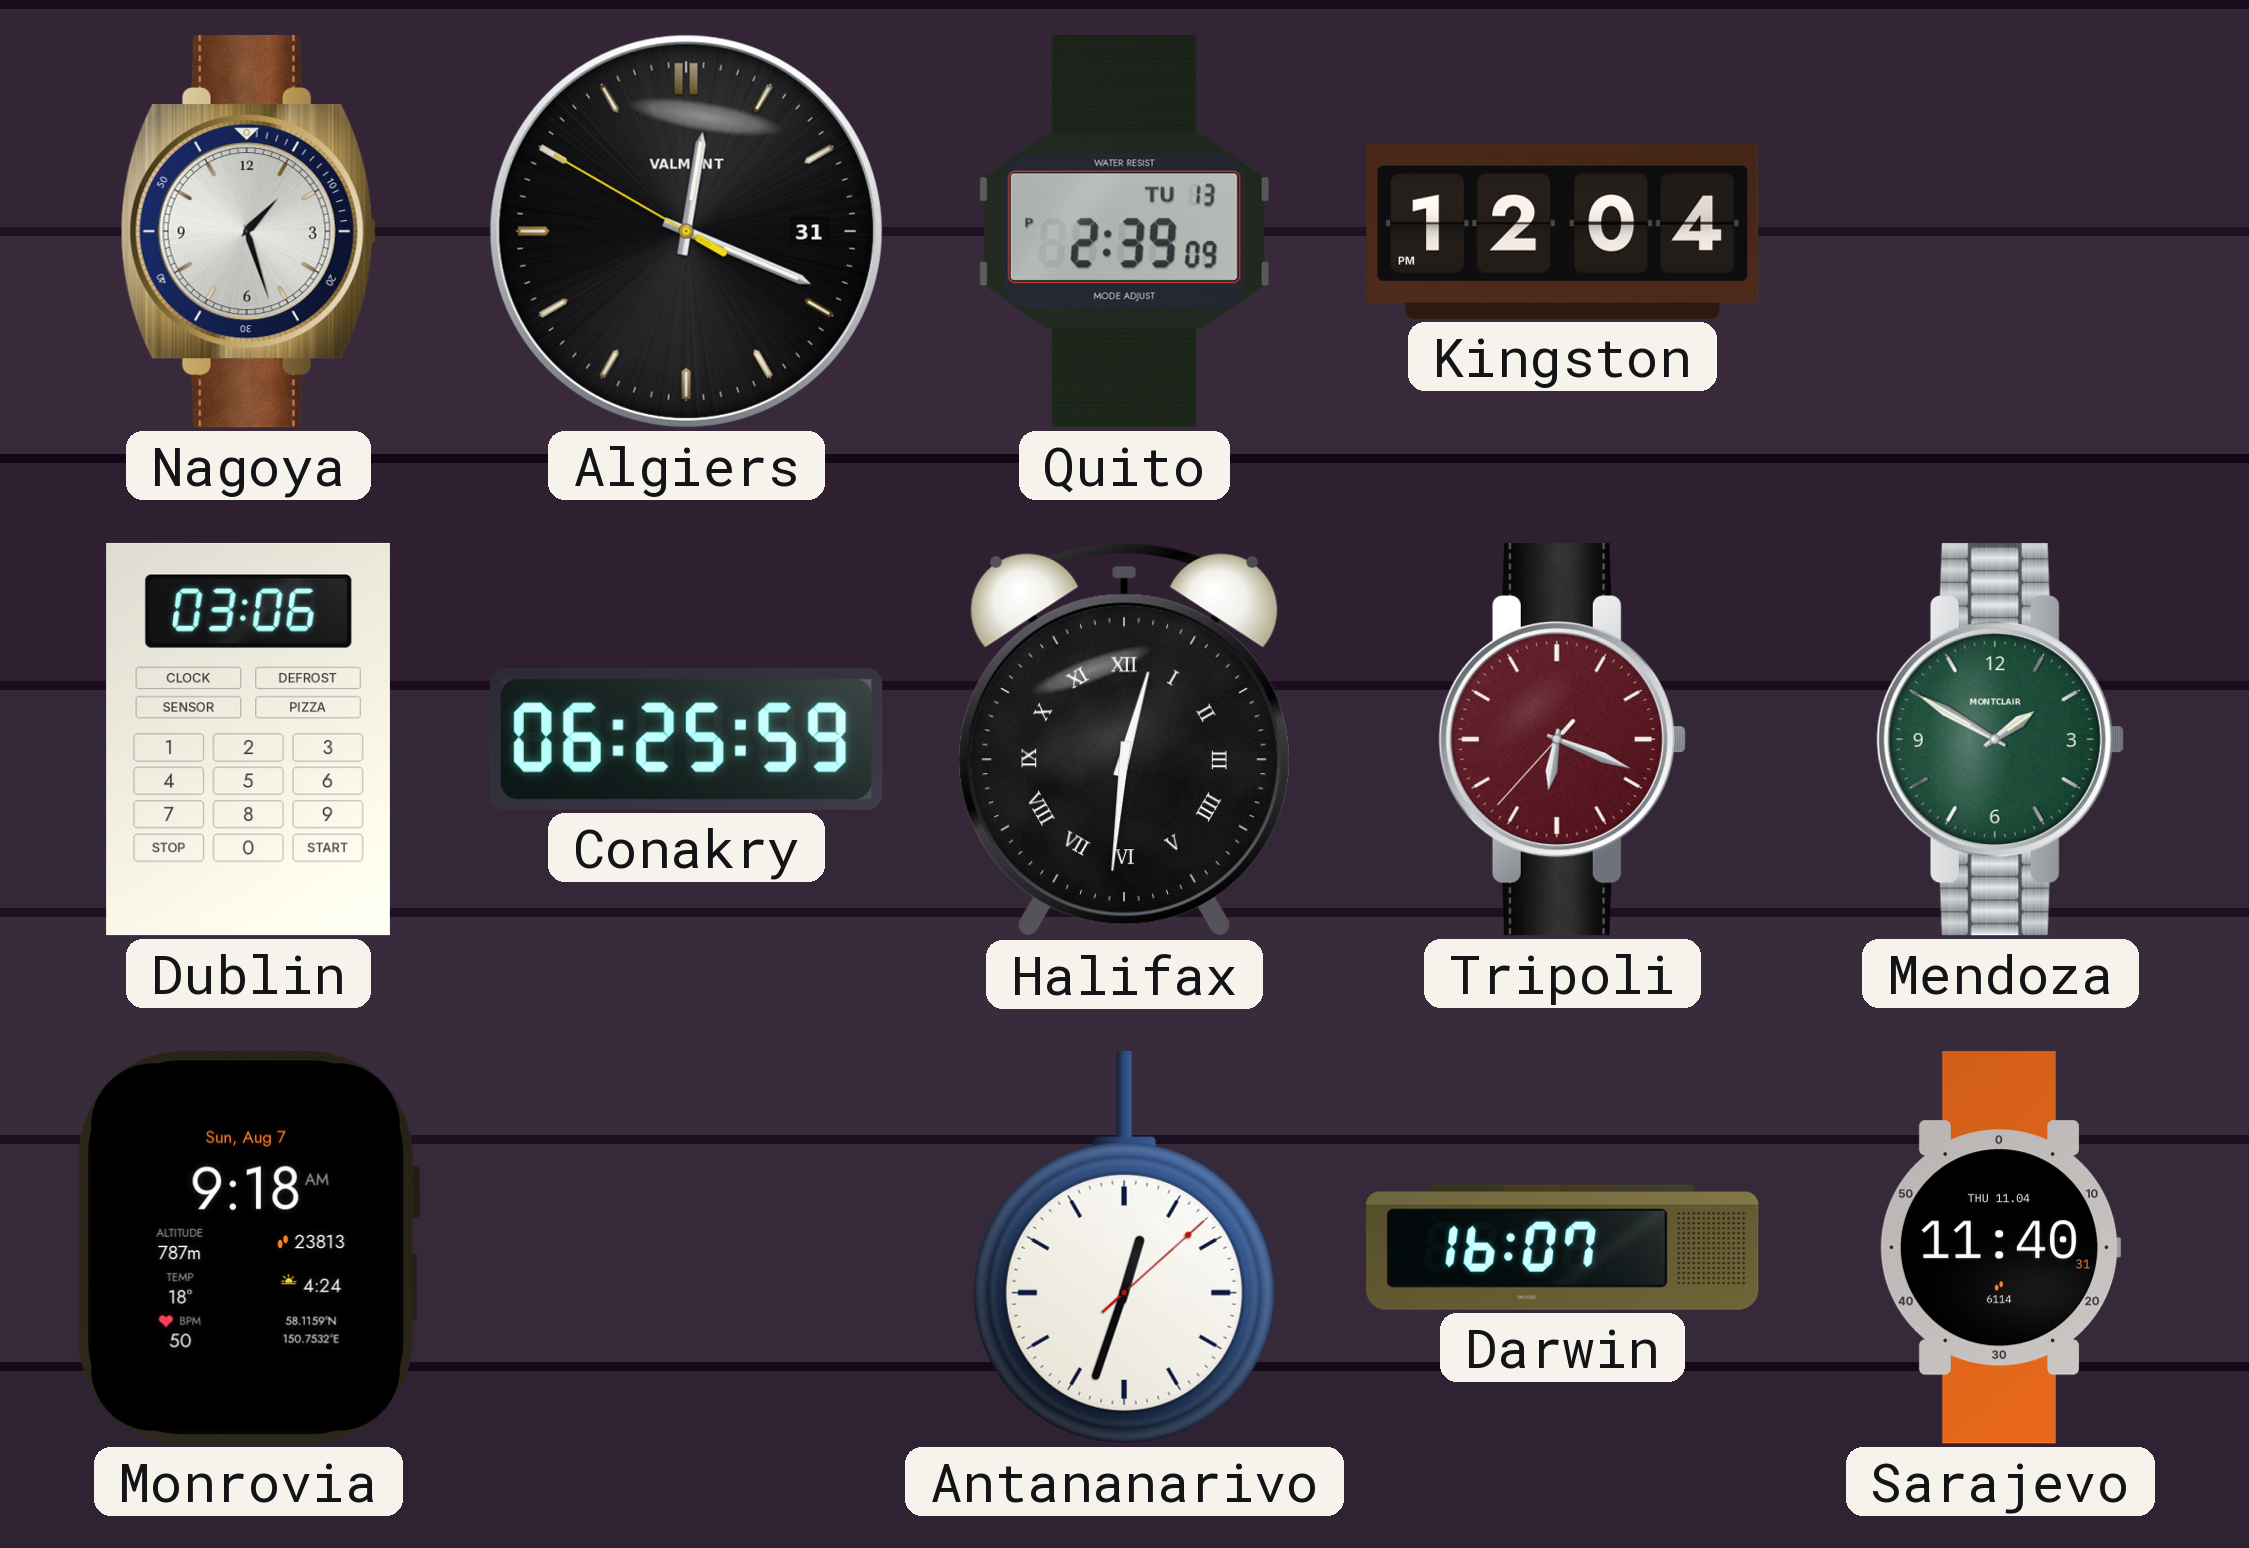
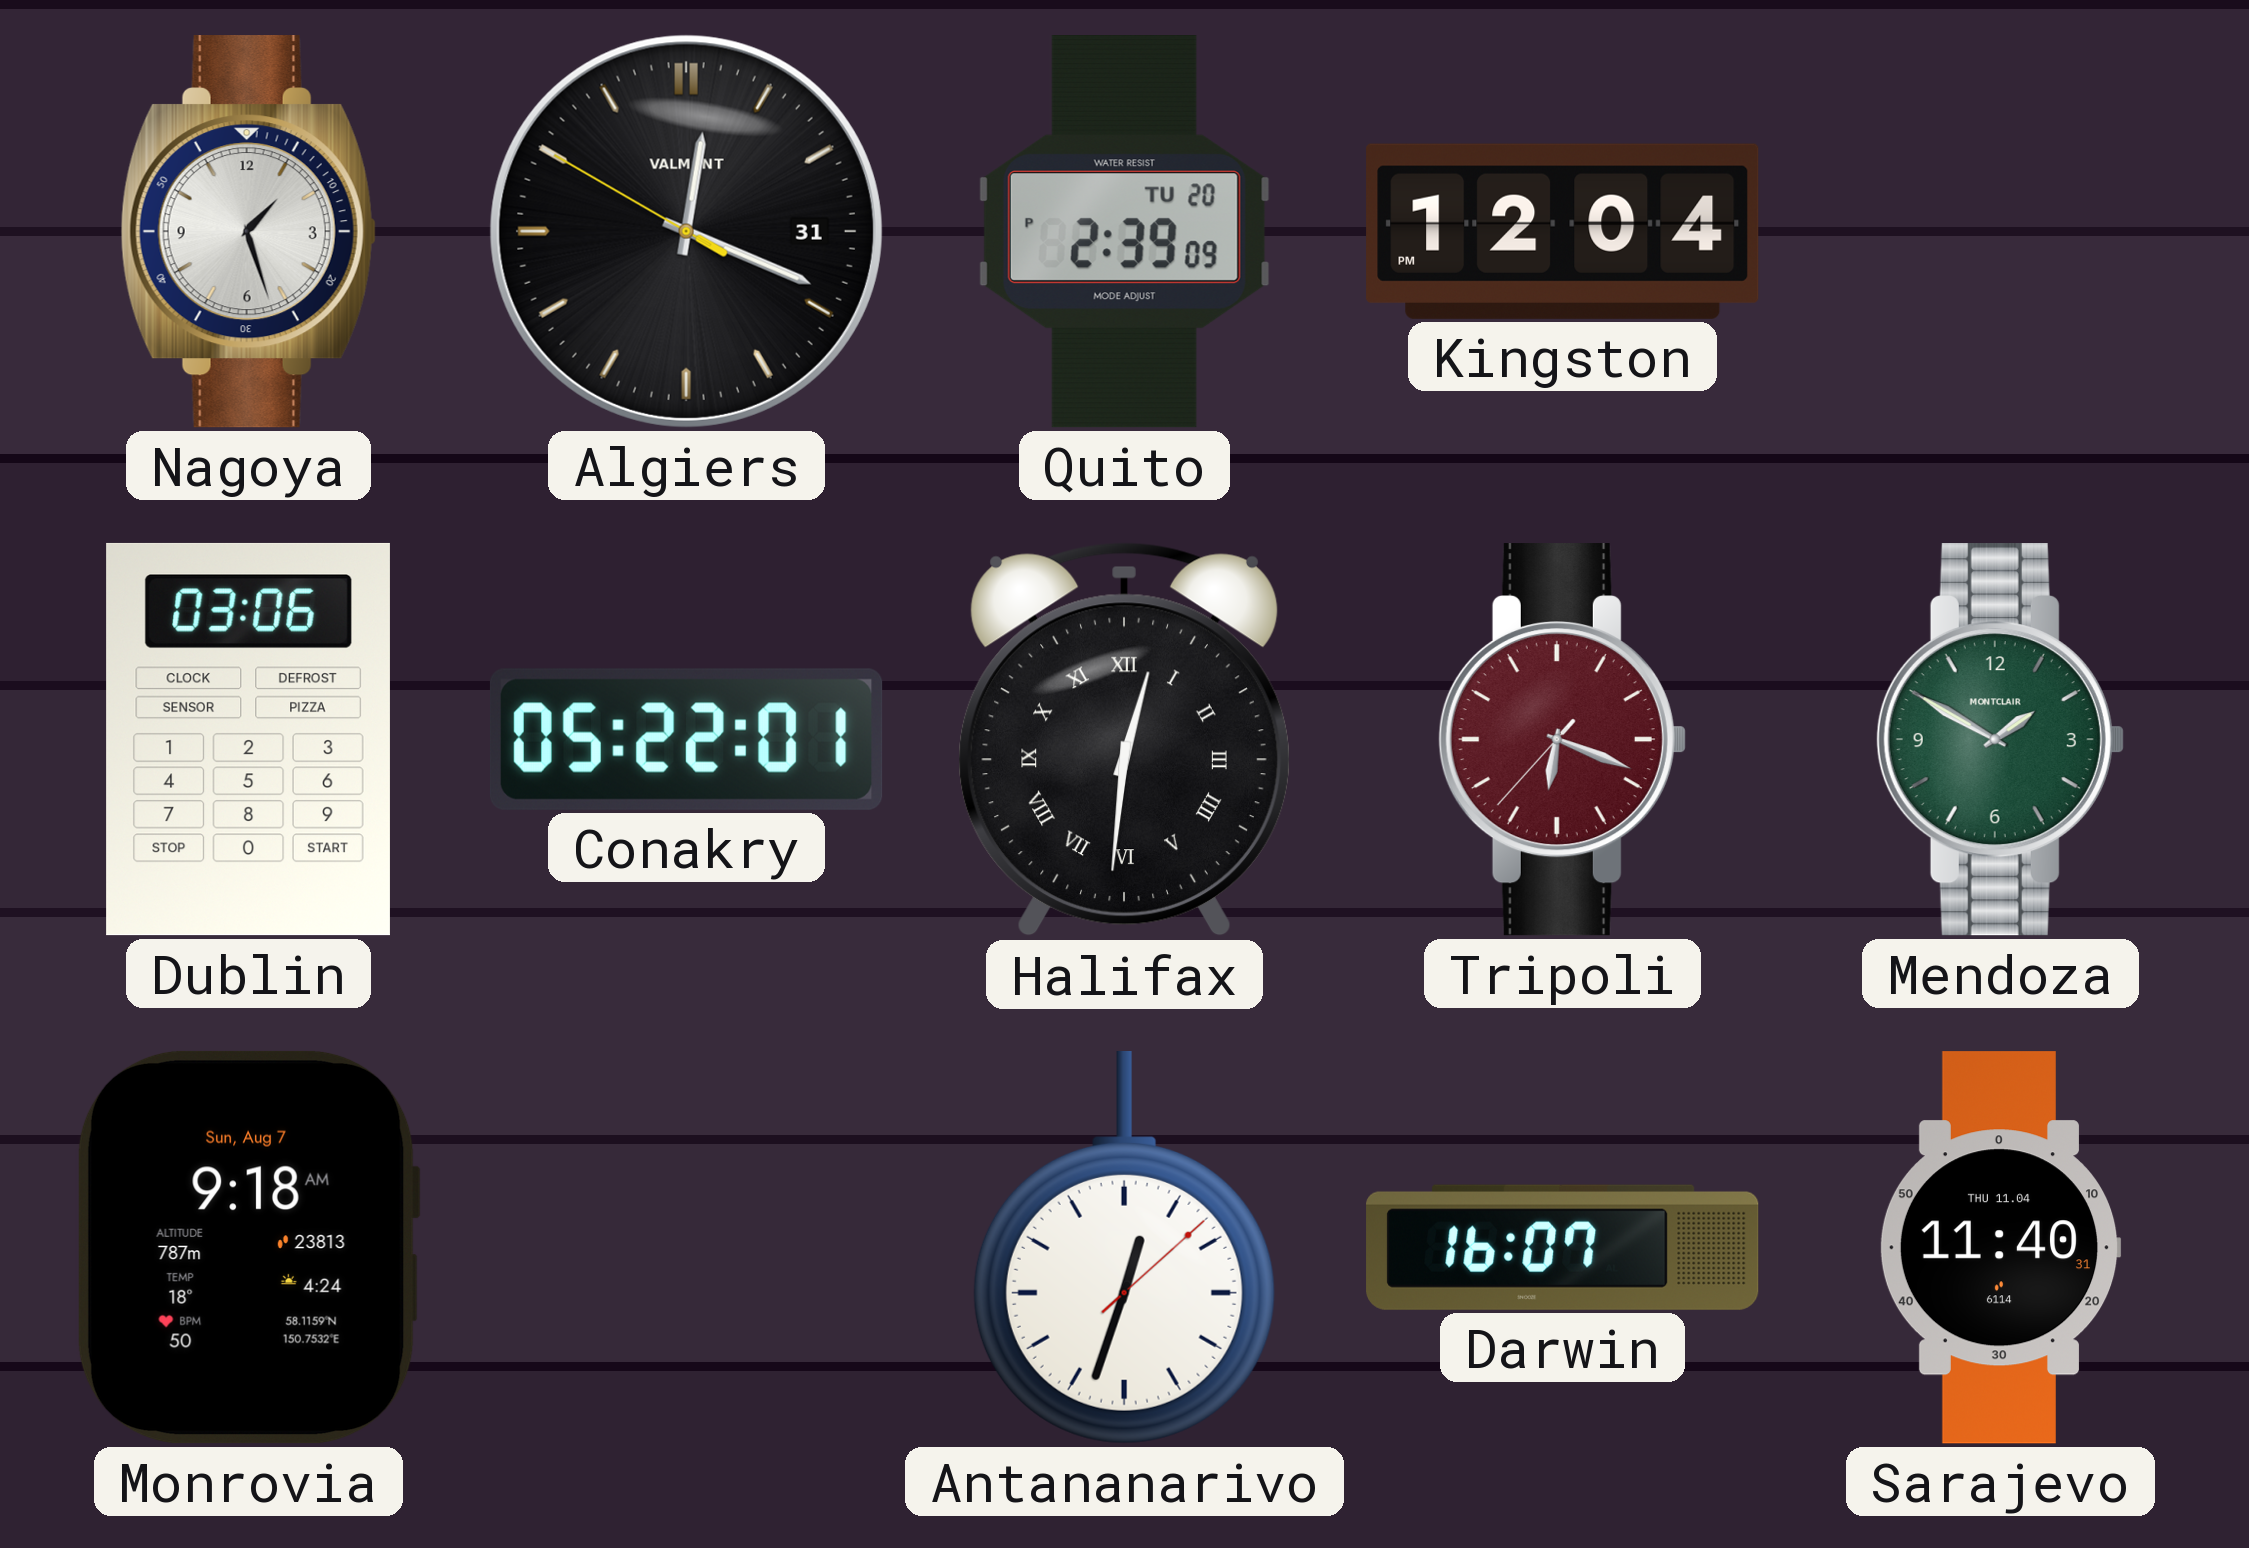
Quito date: TU 13 -> TU 20 (1124, 232)
Conakry: 06:25 -> 05:22 (686, 739)
